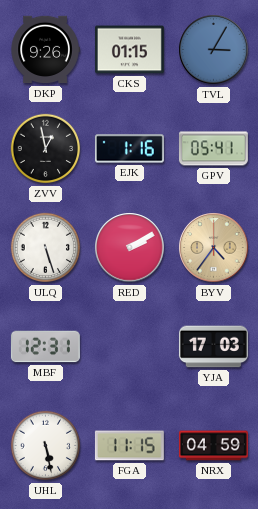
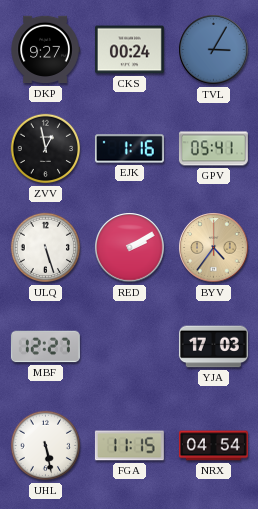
DKP: 9:26 -> 9:27 (45, 50)
CKS: 01:15 -> 00:24 (129, 50)
MBF: 12:31 -> 12:27 (45, 347)
NRX: 04:59 -> 04:54 (213, 446)
